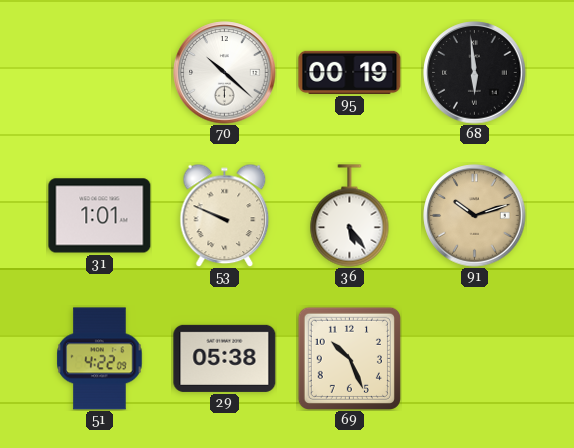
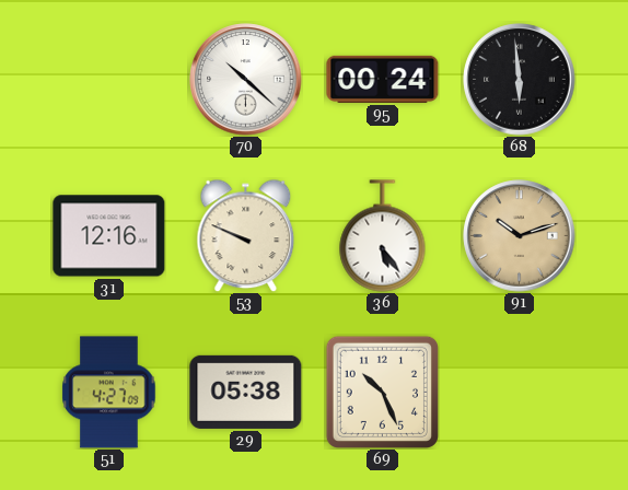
95: 00:19 -> 00:24 (383, 79)
31: 1:01 -> 12:16 (109, 236)
51: 4:22 -> 4:27 (109, 393)
